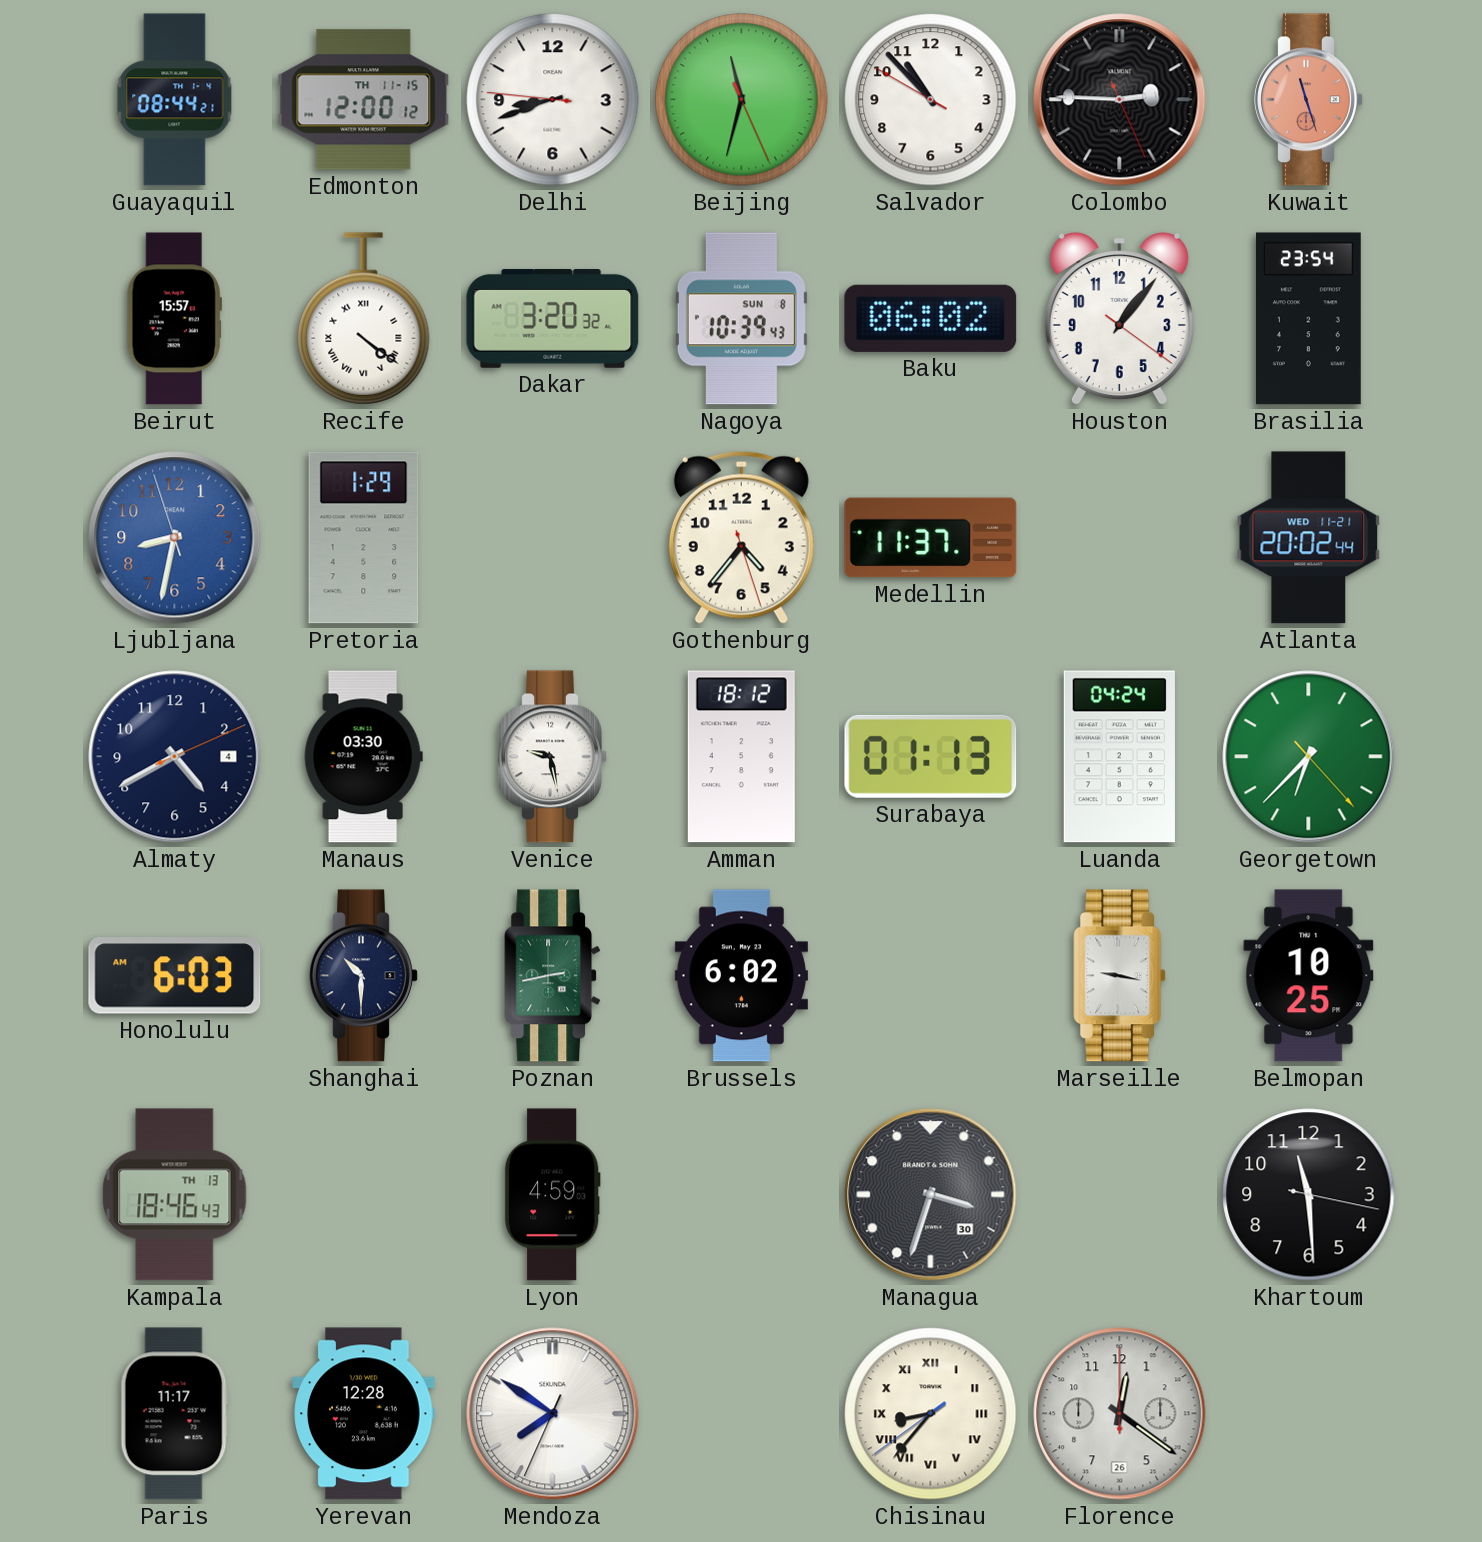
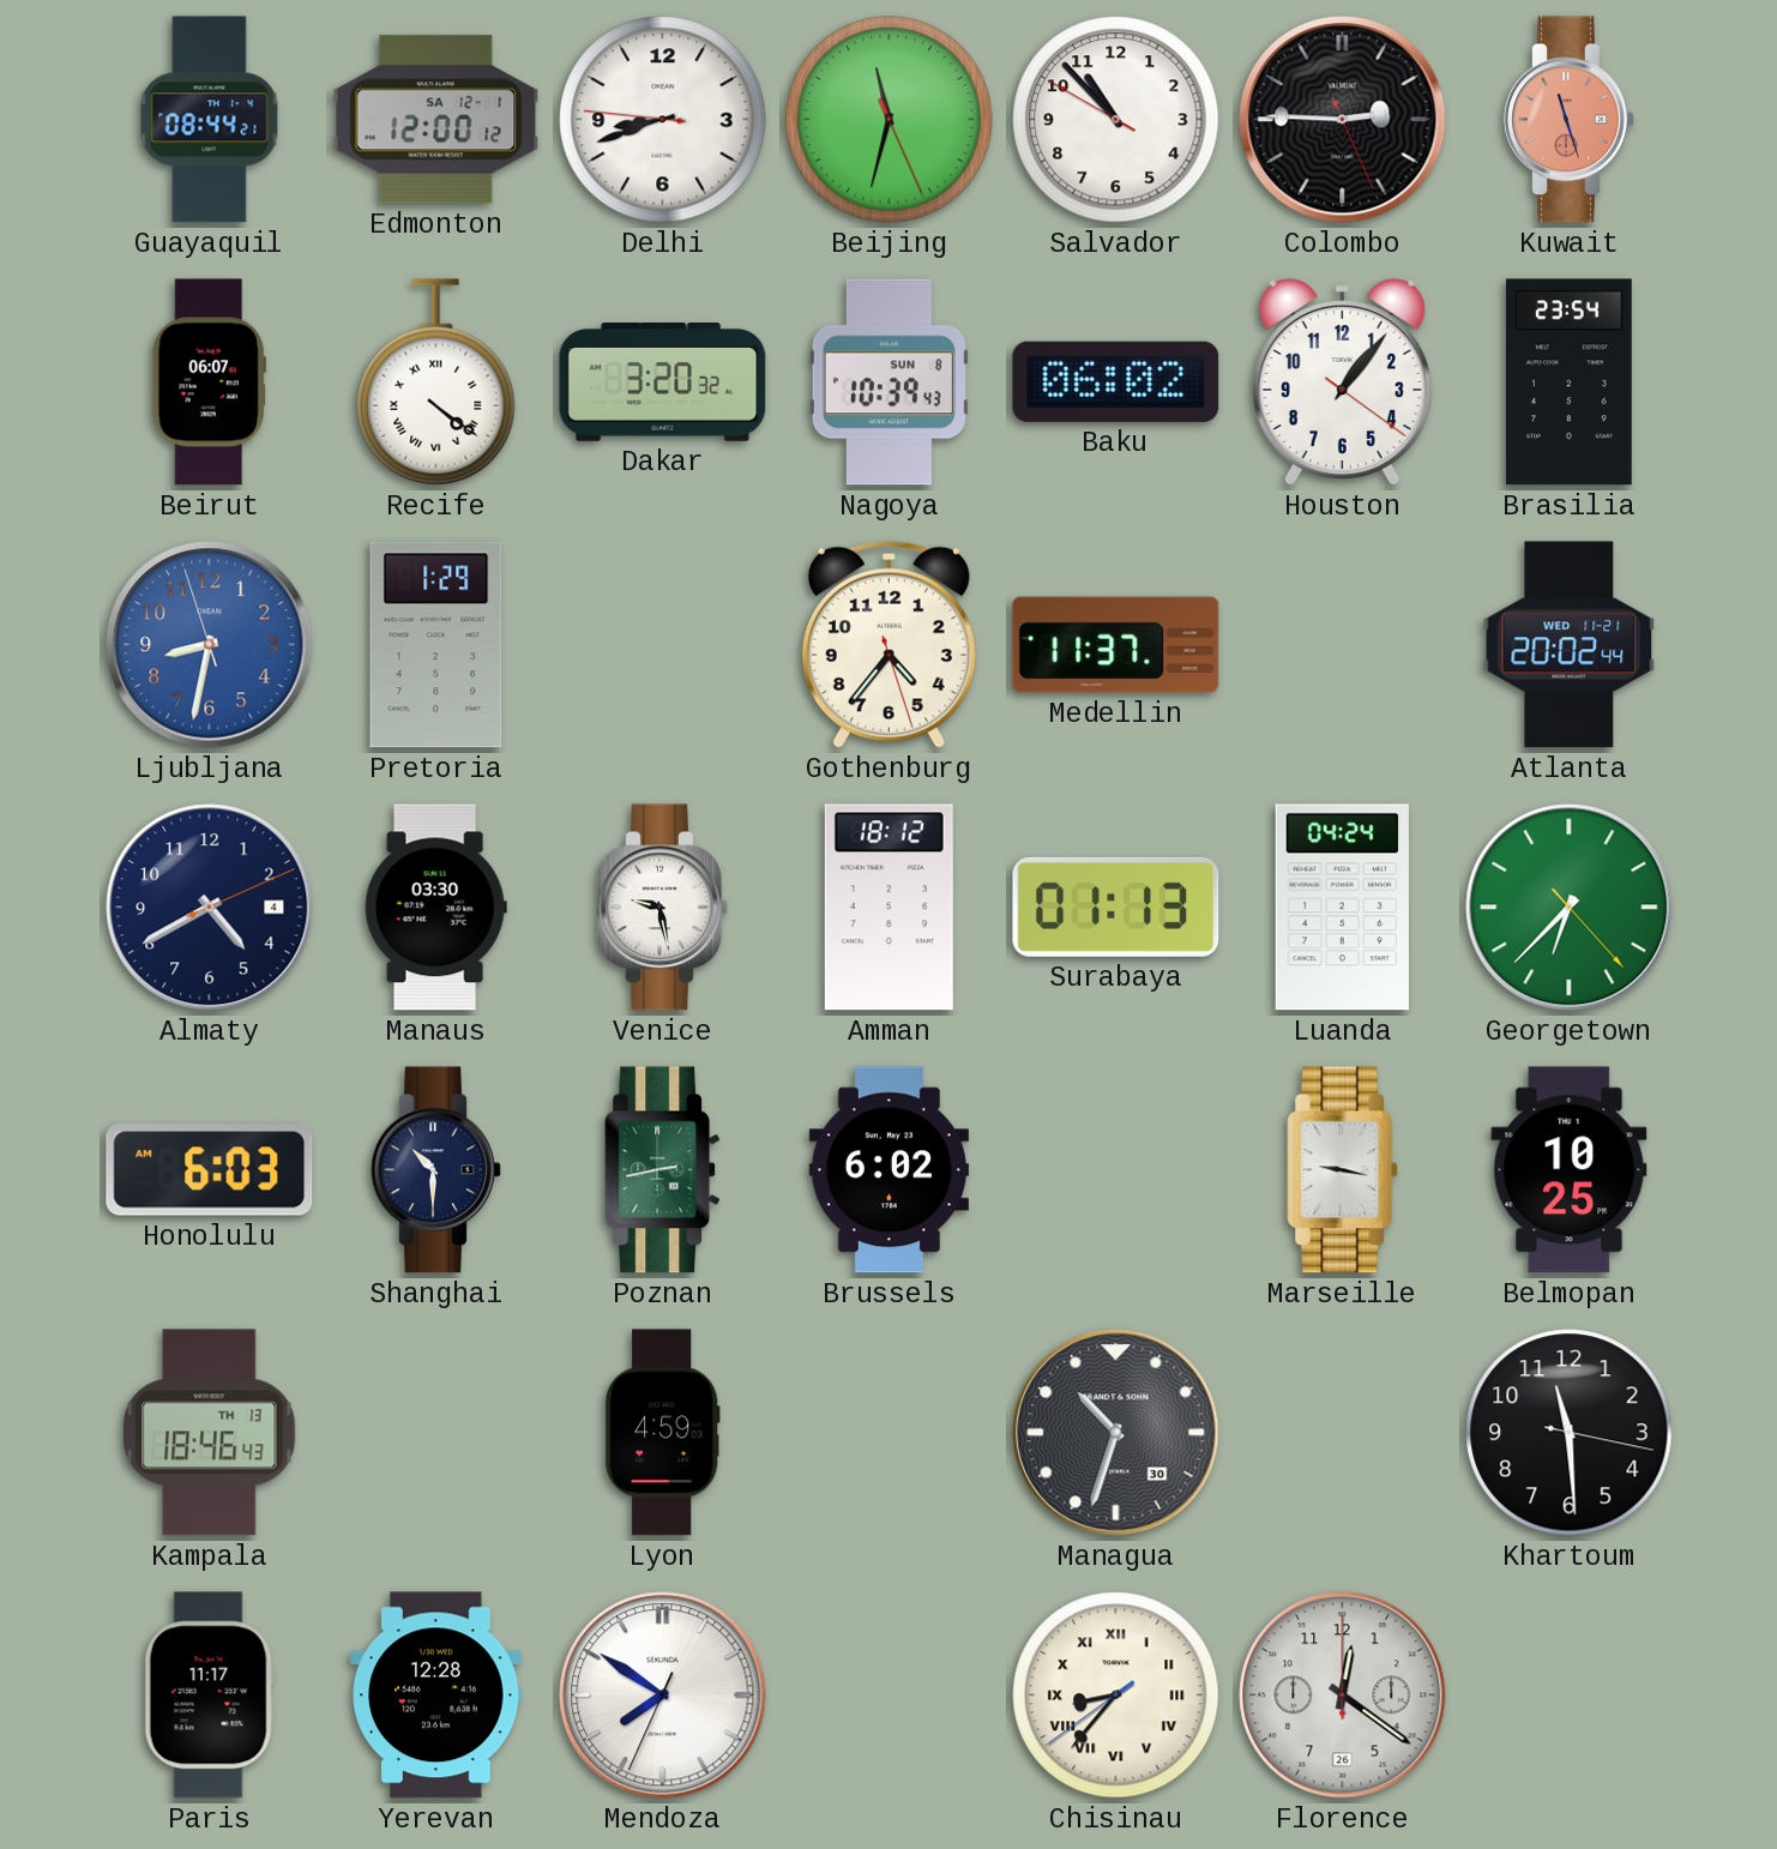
Edmonton date: TH 11-15 -> SA 12-1 (436, 120)
Beirut: 15:57 -> 06:07 (209, 383)
Managua: 3:33 -> 10:33 (1116, 1433)
